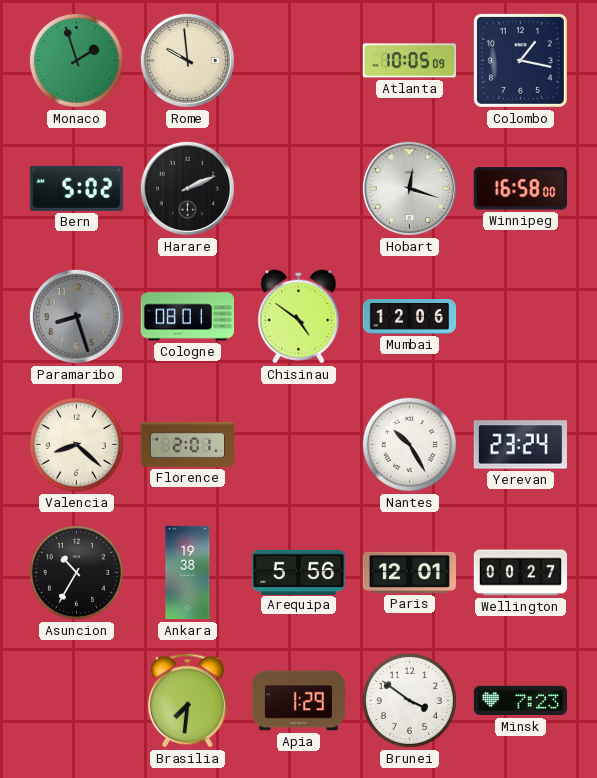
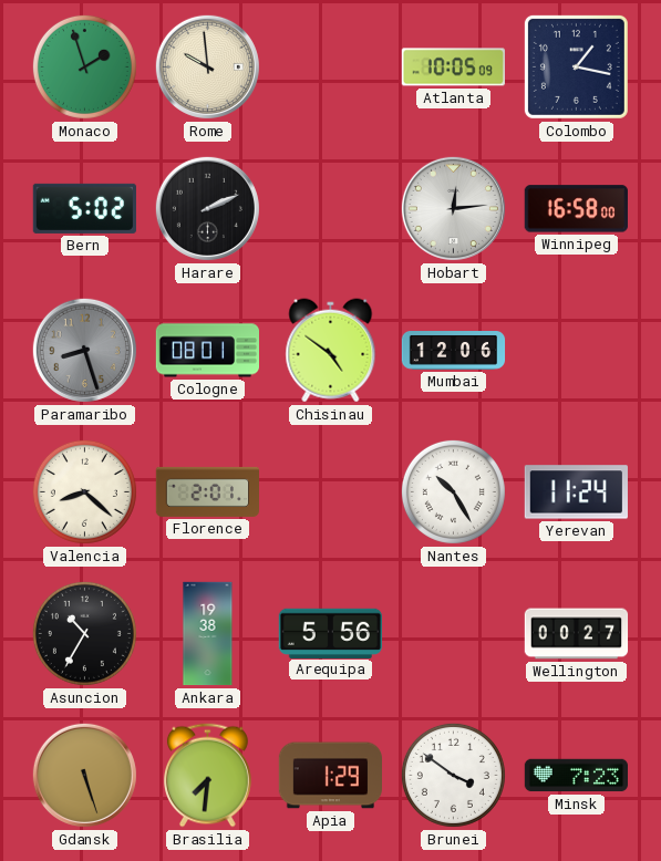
Hobart: 12:18 -> 12:14 (453, 208)
Yerevan: 23:24 -> 11:24 (576, 492)
Paris: 12:01 -> none (410, 572)
Gdansk: none -> 5:27 (84, 775)
